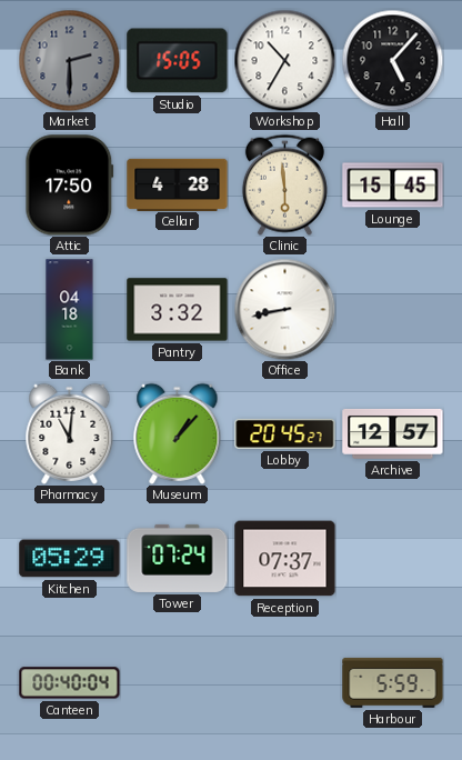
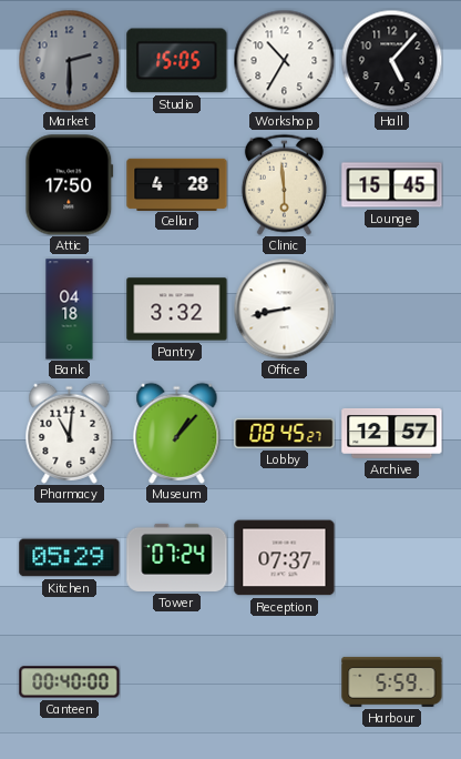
Lobby: 20:45 -> 08:45 (285, 433)
Canteen: 00:40:04 -> 00:40:00 (70, 682)
